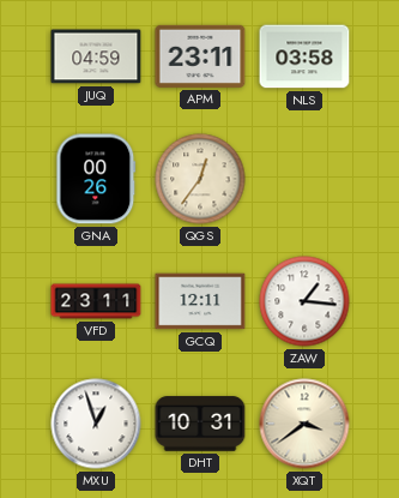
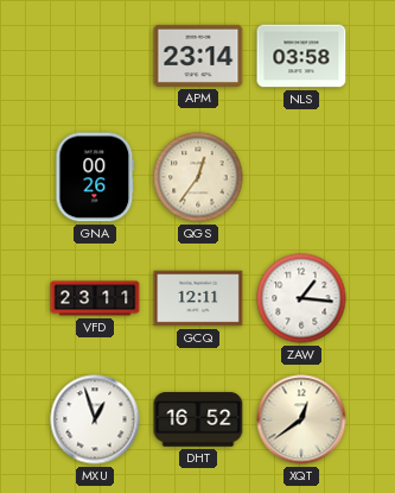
JUQ: 04:59 -> none (96, 56)
APM: 23:11 -> 23:14 (198, 56)
DHT: 10:31 -> 16:52 (198, 419)
XQT: 3:39 -> 12:39 (301, 419)
